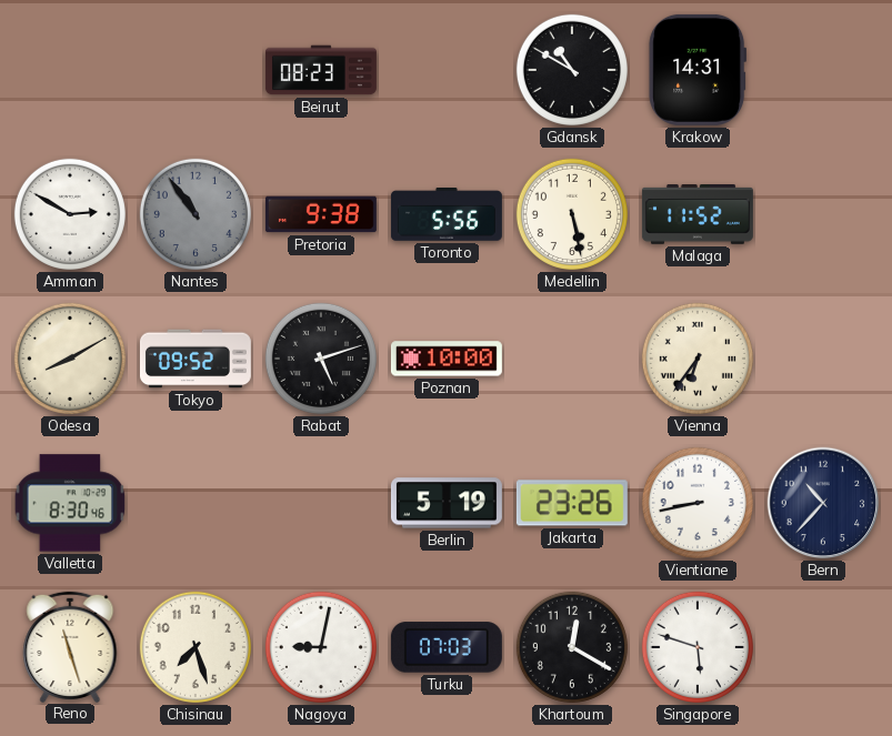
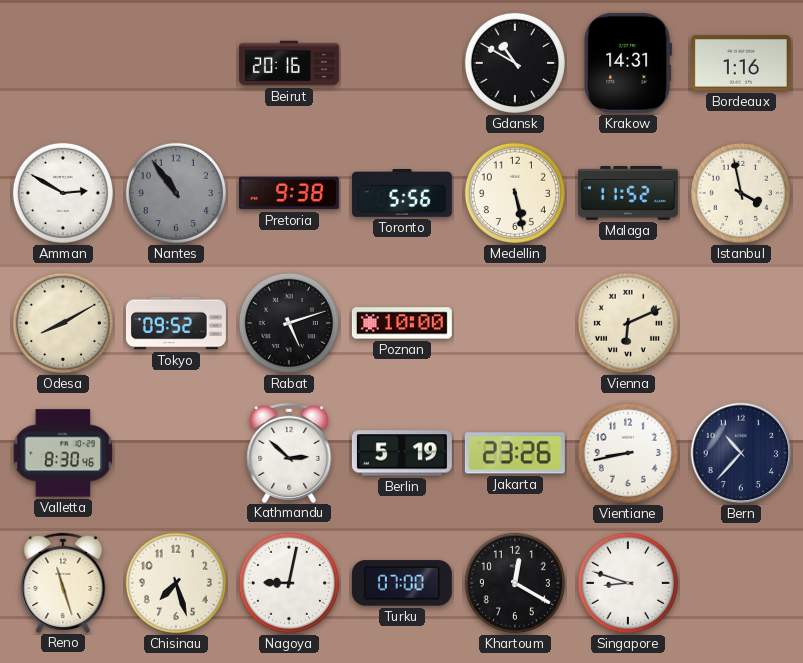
Beirut: 08:23 -> 20:16 (289, 63)
Bordeaux: none -> 1:16 (741, 63)
Istanbul: none -> 3:58 (741, 193)
Vienna: 6:36 -> 6:11 (628, 323)
Kathmandu: none -> 2:52 (289, 452)
Turku: 07:03 -> 07:00 (402, 583)
Singapore: 5:48 -> 8:48 (628, 583)
